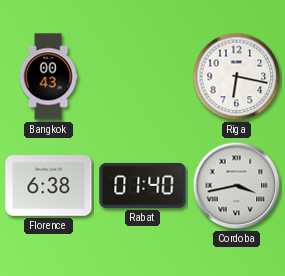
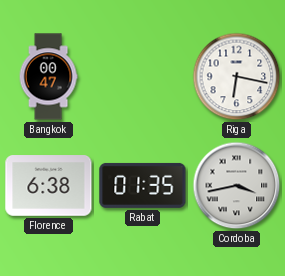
Bangkok: 00:43 -> 00:47 (48, 77)
Rabat: 01:40 -> 01:35 (143, 185)
